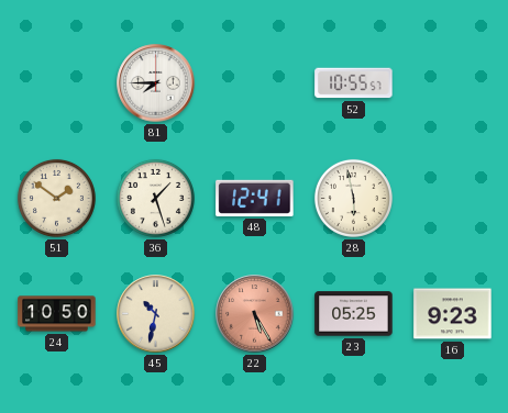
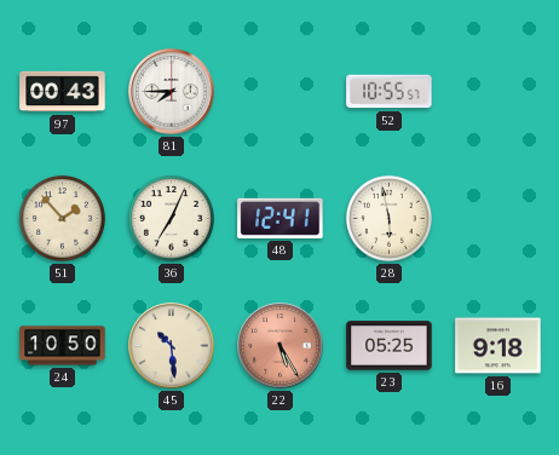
97: none -> 00:43 (63, 92)
51: 1:51 -> 1:53 (62, 218)
36: 1:27 -> 7:04 (171, 218)
45: 10:32 -> 10:29 (172, 346)
16: 9:23 -> 9:18 (499, 346)
